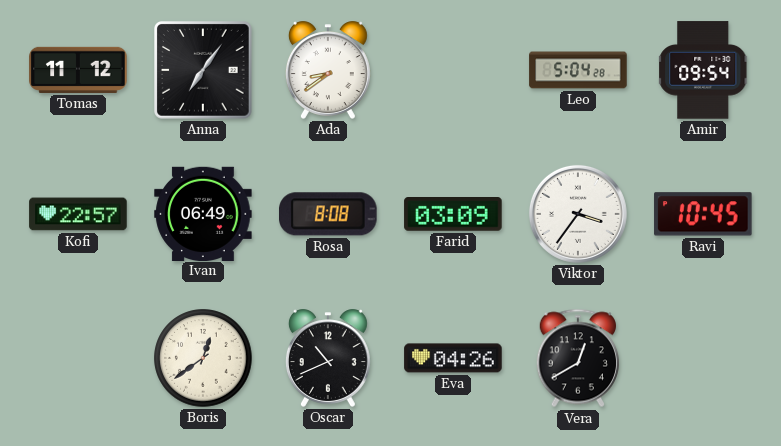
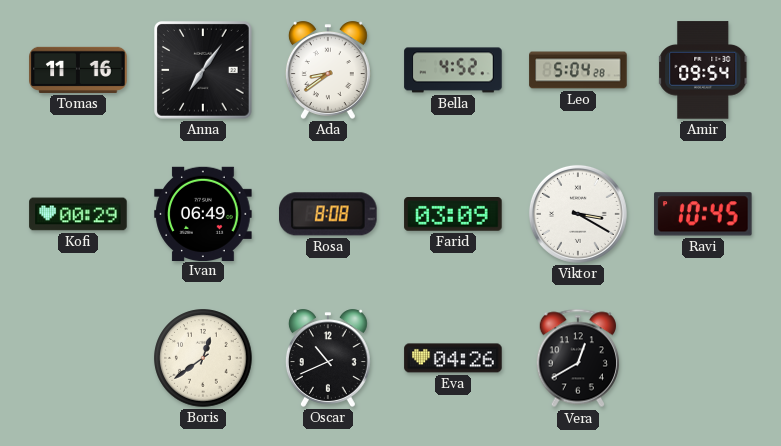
Tomas: 11:12 -> 11:16 (78, 70)
Bella: none -> 4:52 (453, 70)
Kofi: 22:57 -> 00:29 (78, 214)
Viktor: 3:36 -> 3:20 (578, 214)
